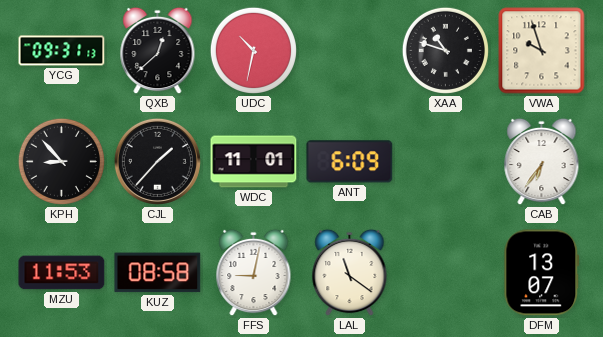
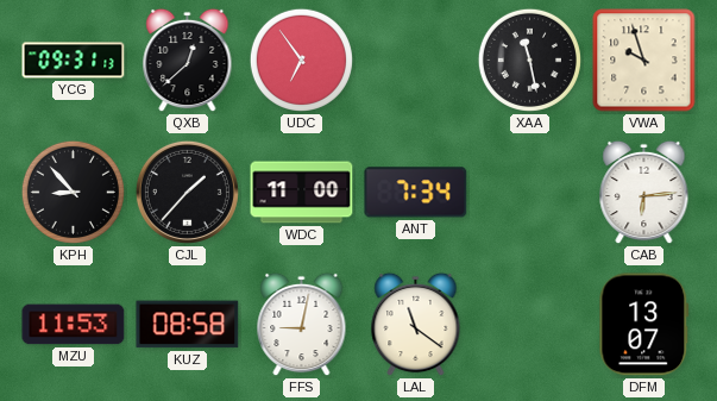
UDC: 10:32 -> 6:54 (301, 59)
XAA: 10:48 -> 11:28 (529, 59)
WDC: 11:01 -> 11:00 (302, 193)
ANT: 6:09 -> 7:34 (416, 193)
CAB: 6:36 -> 6:14 (644, 193)
